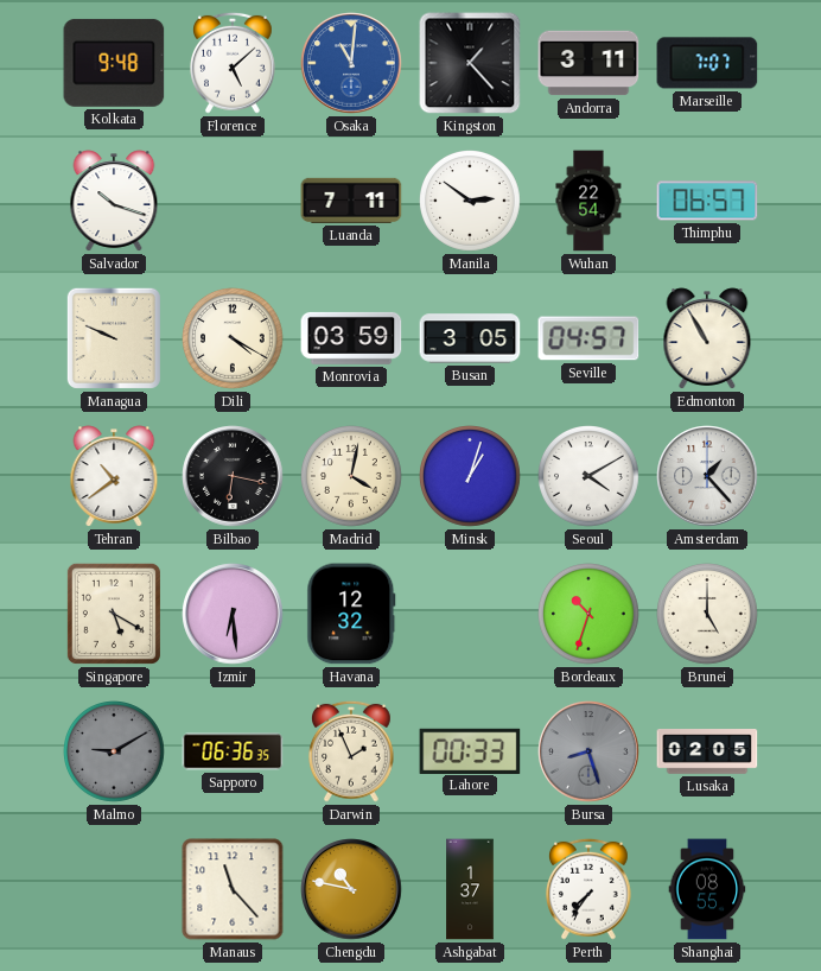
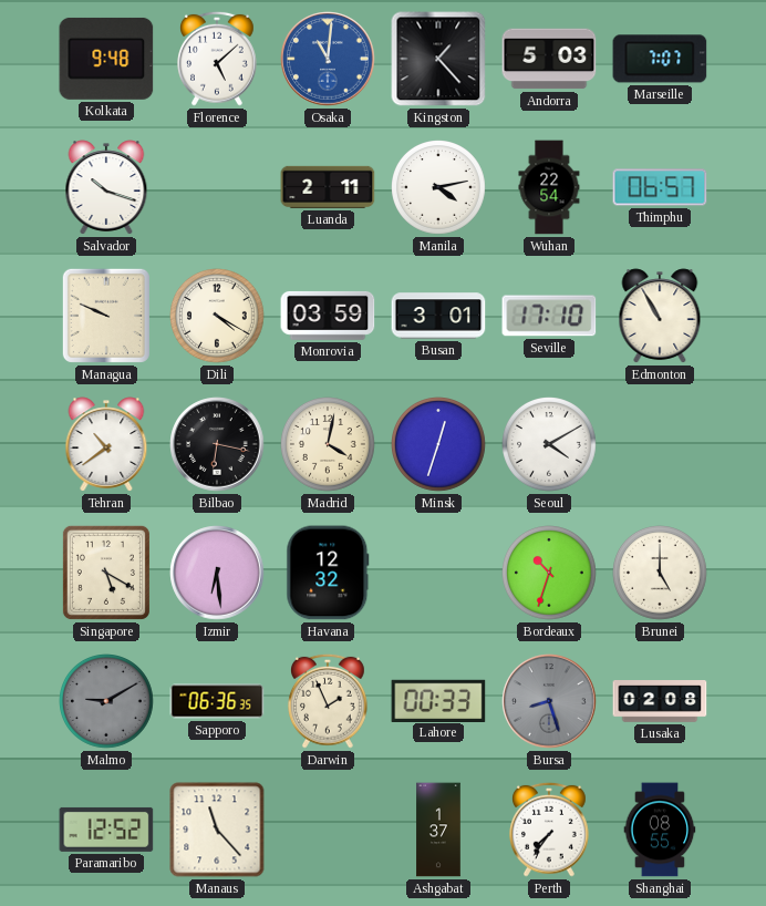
Andorra: 3:11 -> 5:03 (549, 59)
Luanda: 7:11 -> 2:11 (328, 187)
Manila: 2:51 -> 4:13 (439, 188)
Busan: 3:05 -> 3:01 (438, 316)
Seville: 04:57 -> 17:10 (549, 316)
Minsk: 1:03 -> 12:33 (439, 445)
Amsterdam: 1:23 -> none (707, 476)
Lusaka: 02:05 -> 02:08 (660, 701)
Paramaribo: none -> 12:52 (106, 830)
Chengdu: 10:47 -> none (351, 889)
